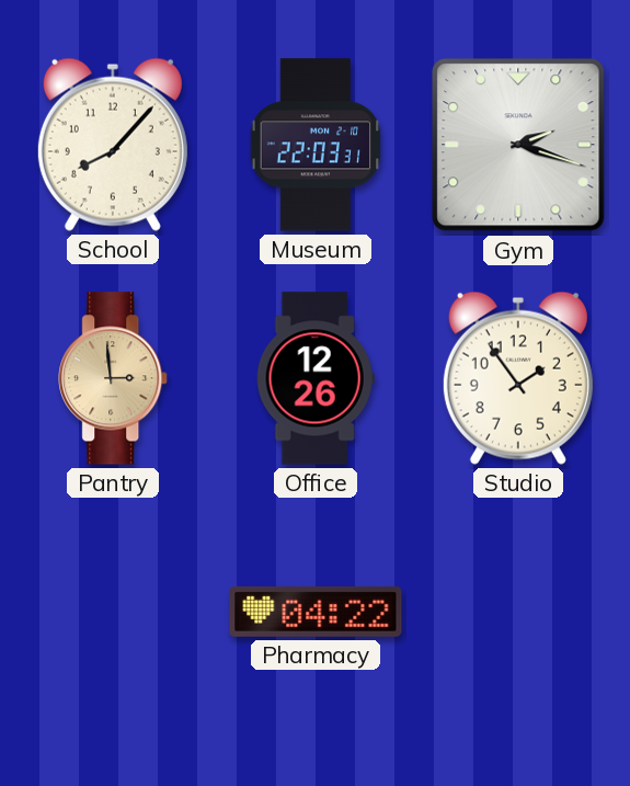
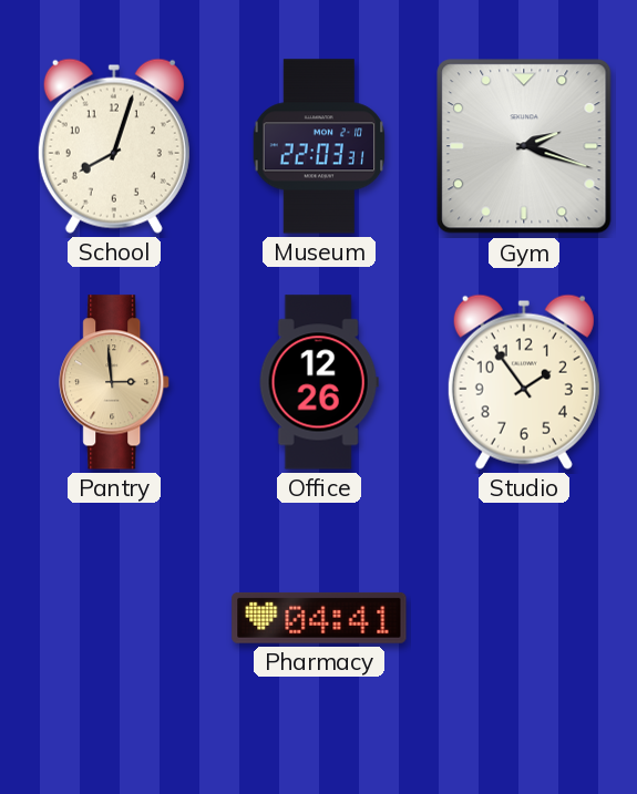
School: 8:07 -> 8:03 (114, 146)
Pharmacy: 04:22 -> 04:41 (319, 618)
